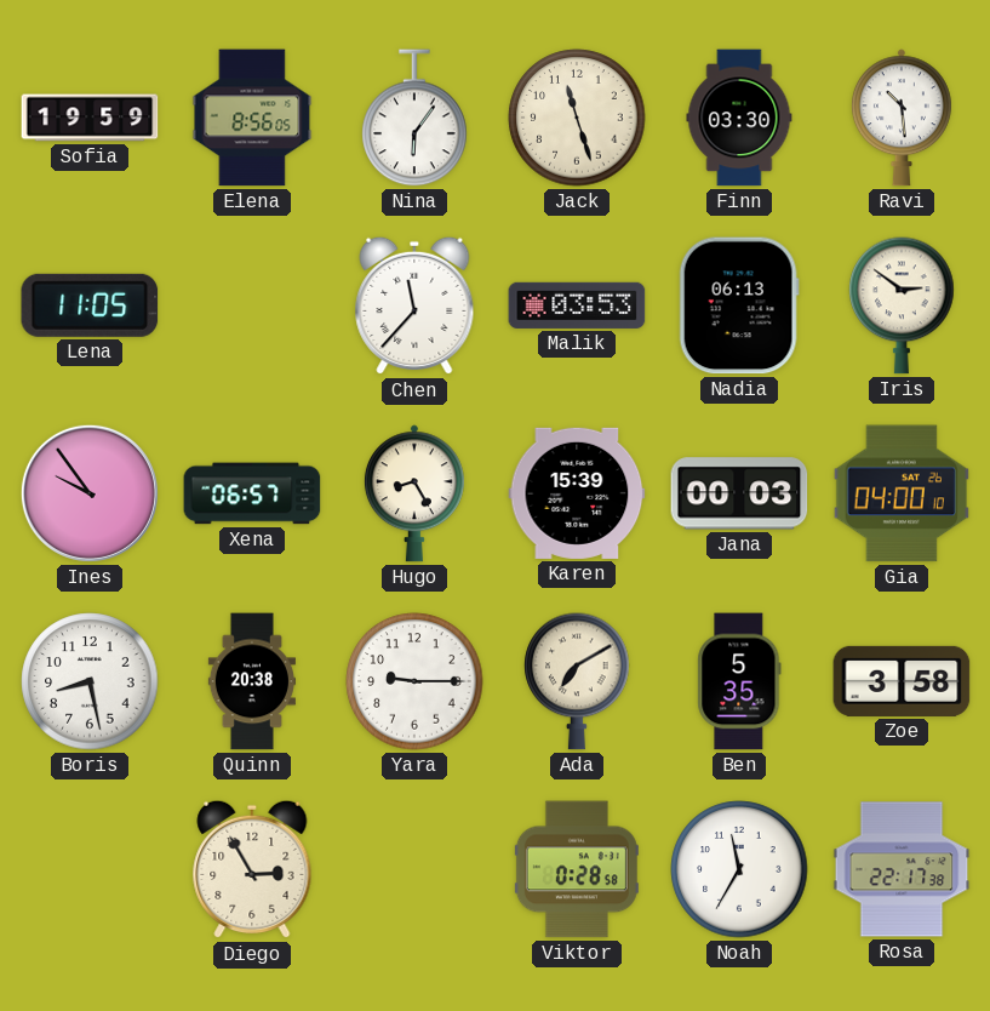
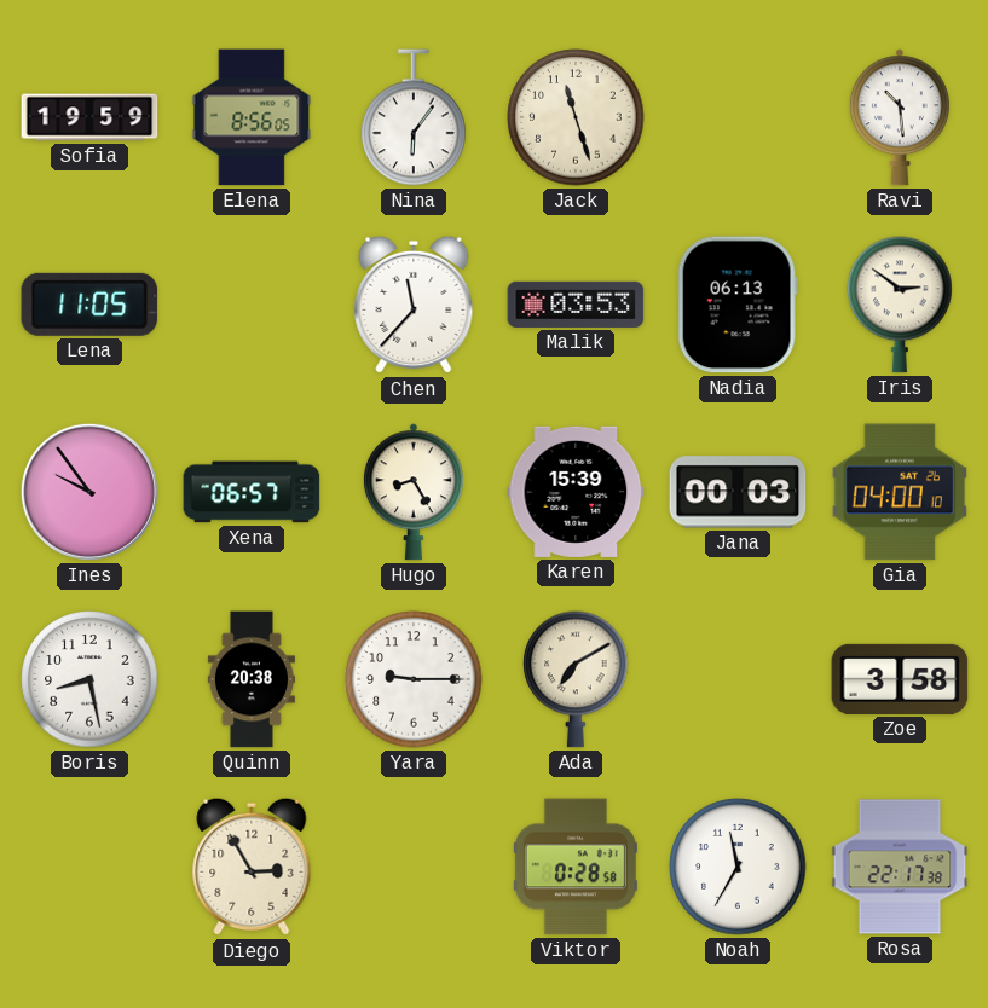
Finn: 03:30 -> none (739, 118)
Ben: 5:35 -> none (739, 681)
